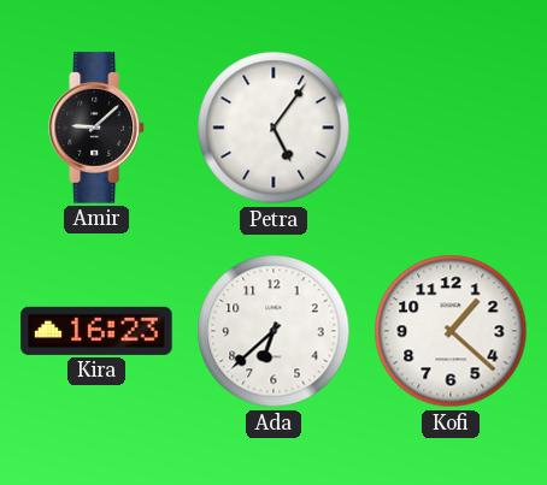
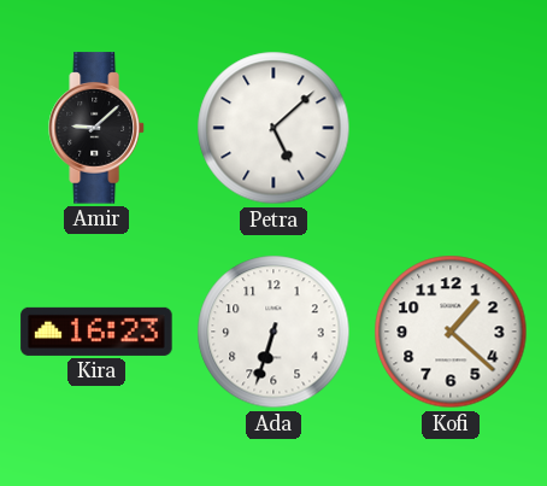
Petra: 5:06 -> 5:08 (273, 128)
Ada: 6:38 -> 6:33 (273, 332)
